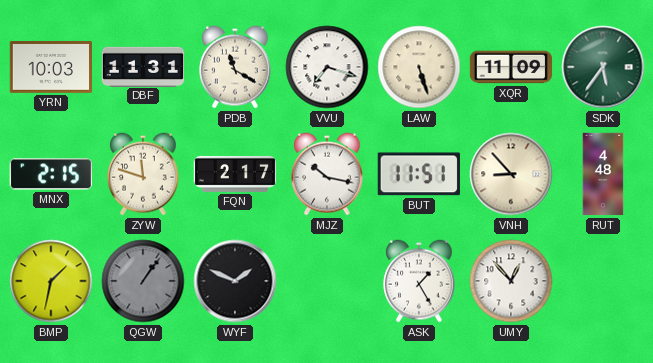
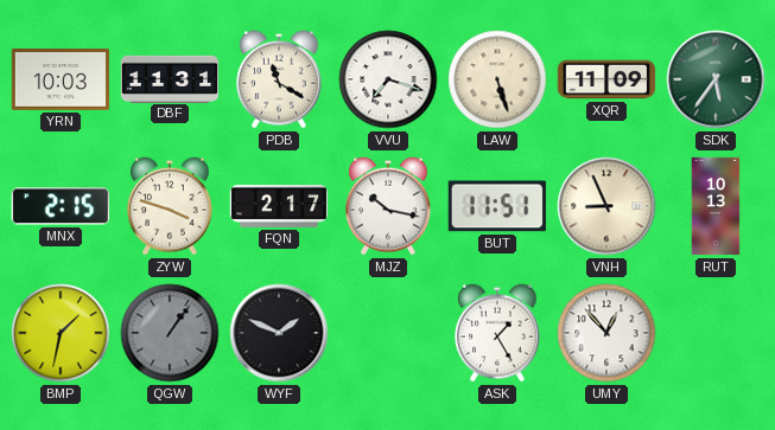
ZYW: 11:48 -> 3:48 (171, 206)
VNH: 8:53 -> 8:56 (606, 206)
RUT: 4:48 -> 10:13 (716, 206)
